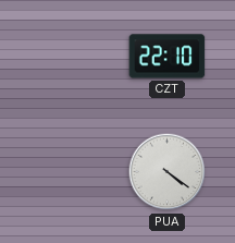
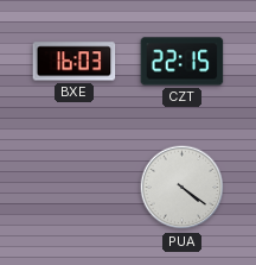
BXE: none -> 16:03 (75, 62)
CZT: 22:10 -> 22:15 (183, 62)
